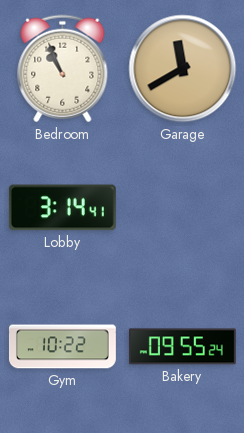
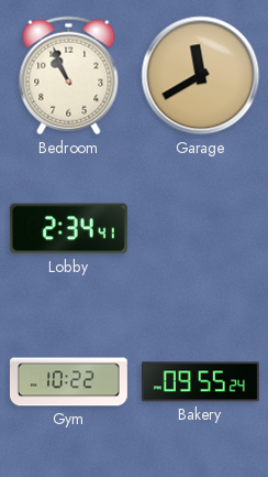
Lobby: 3:14 -> 2:34 (68, 229)
